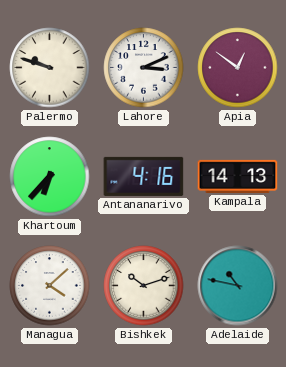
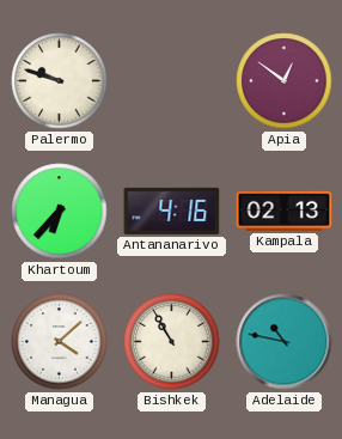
Lahore: 3:11 -> none (144, 68)
Kampala: 14:13 -> 02:13 (285, 211)
Bishkek: 10:12 -> 10:55 (172, 342)
